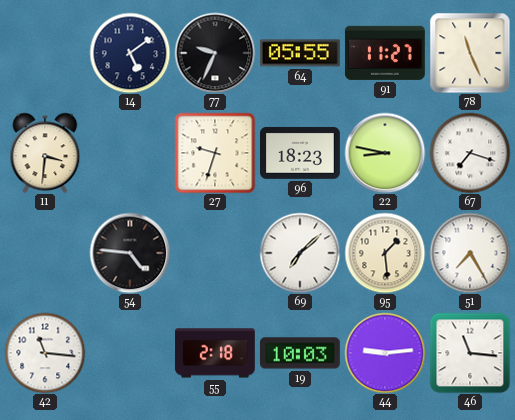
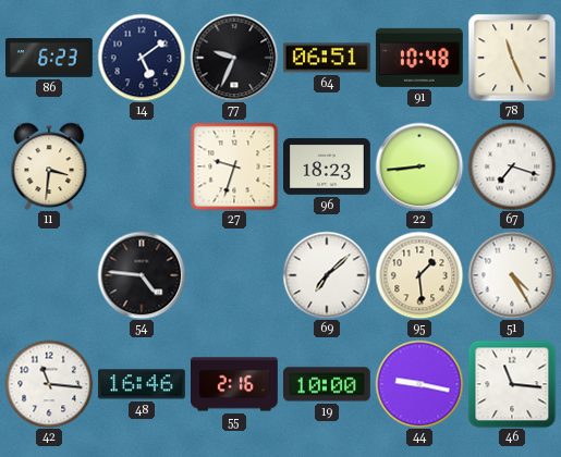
86: none -> 6:23 (50, 59)
64: 05:55 -> 06:51 (327, 58)
91: 11:27 -> 10:48 (419, 58)
22: 8:47 -> 8:44 (419, 166)
51: 7:25 -> 4:25 (512, 275)
48: none -> 16:46 (142, 384)
55: 2:18 -> 2:16 (235, 384)
19: 10:03 -> 10:00 (328, 384)
44: 9:14 -> 9:17 (419, 384)
